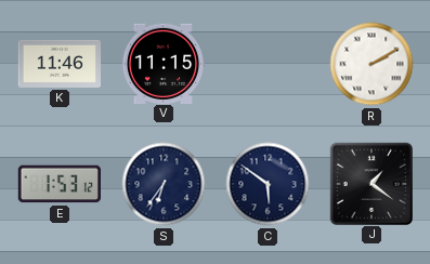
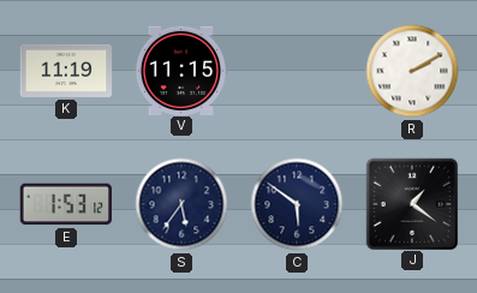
K: 11:46 -> 11:19 (65, 71)
S: 6:36 -> 5:36 (181, 204)
